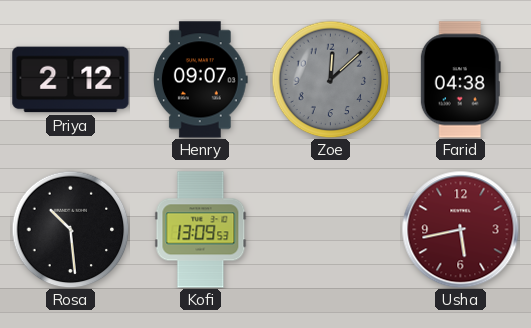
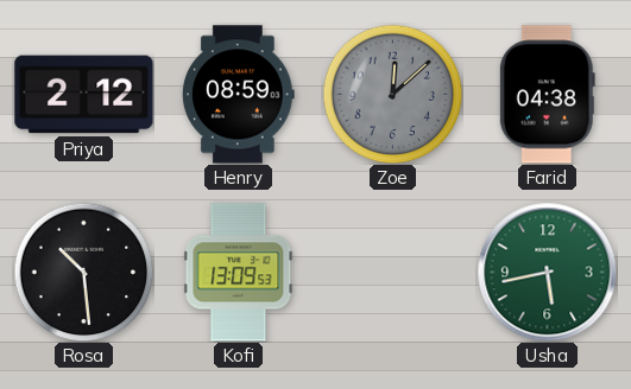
Henry: 09:07 -> 08:59 (238, 95)
Usha dial: burgundy -> green (547, 272)
